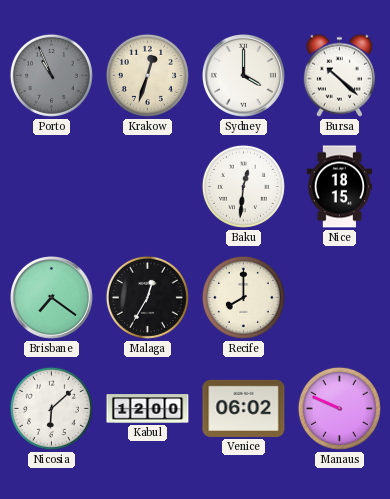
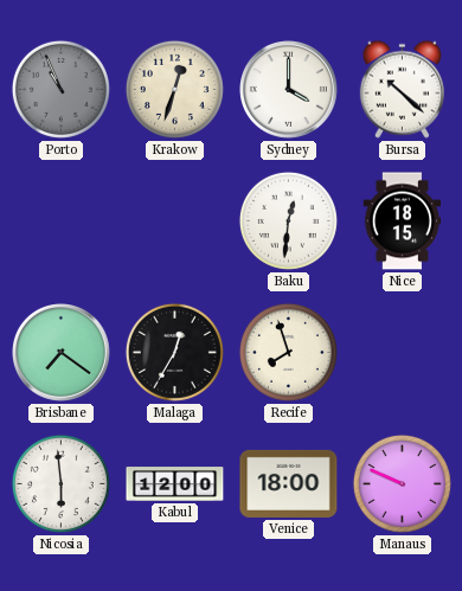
Recife: 8:00 -> 7:57 (288, 352)
Nicosia: 6:08 -> 5:59 (60, 483)
Venice: 06:02 -> 18:00 (289, 483)
